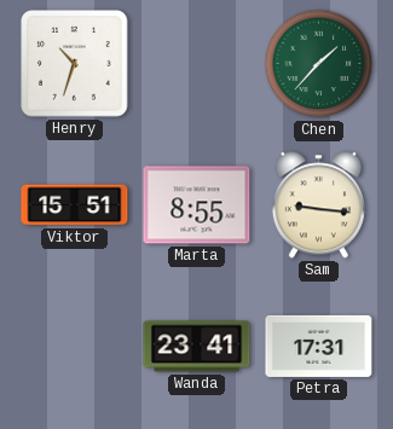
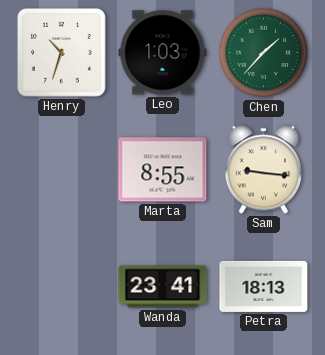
Leo: none -> 1:03 (163, 53)
Viktor: 15:51 -> none (75, 205)
Petra: 17:31 -> 18:13 (264, 286)
